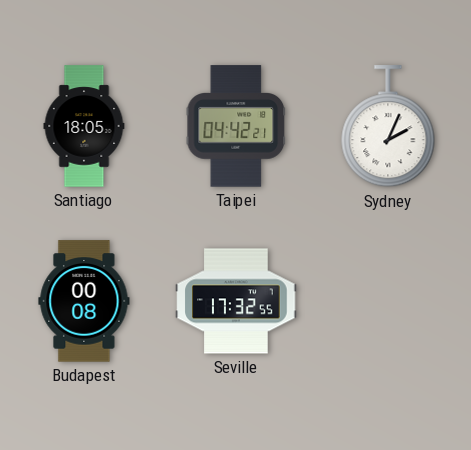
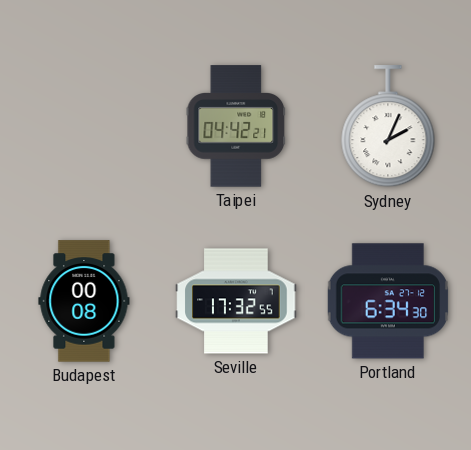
Santiago: 18:05 -> none (84, 126)
Portland: none -> 6:34 (387, 301)
